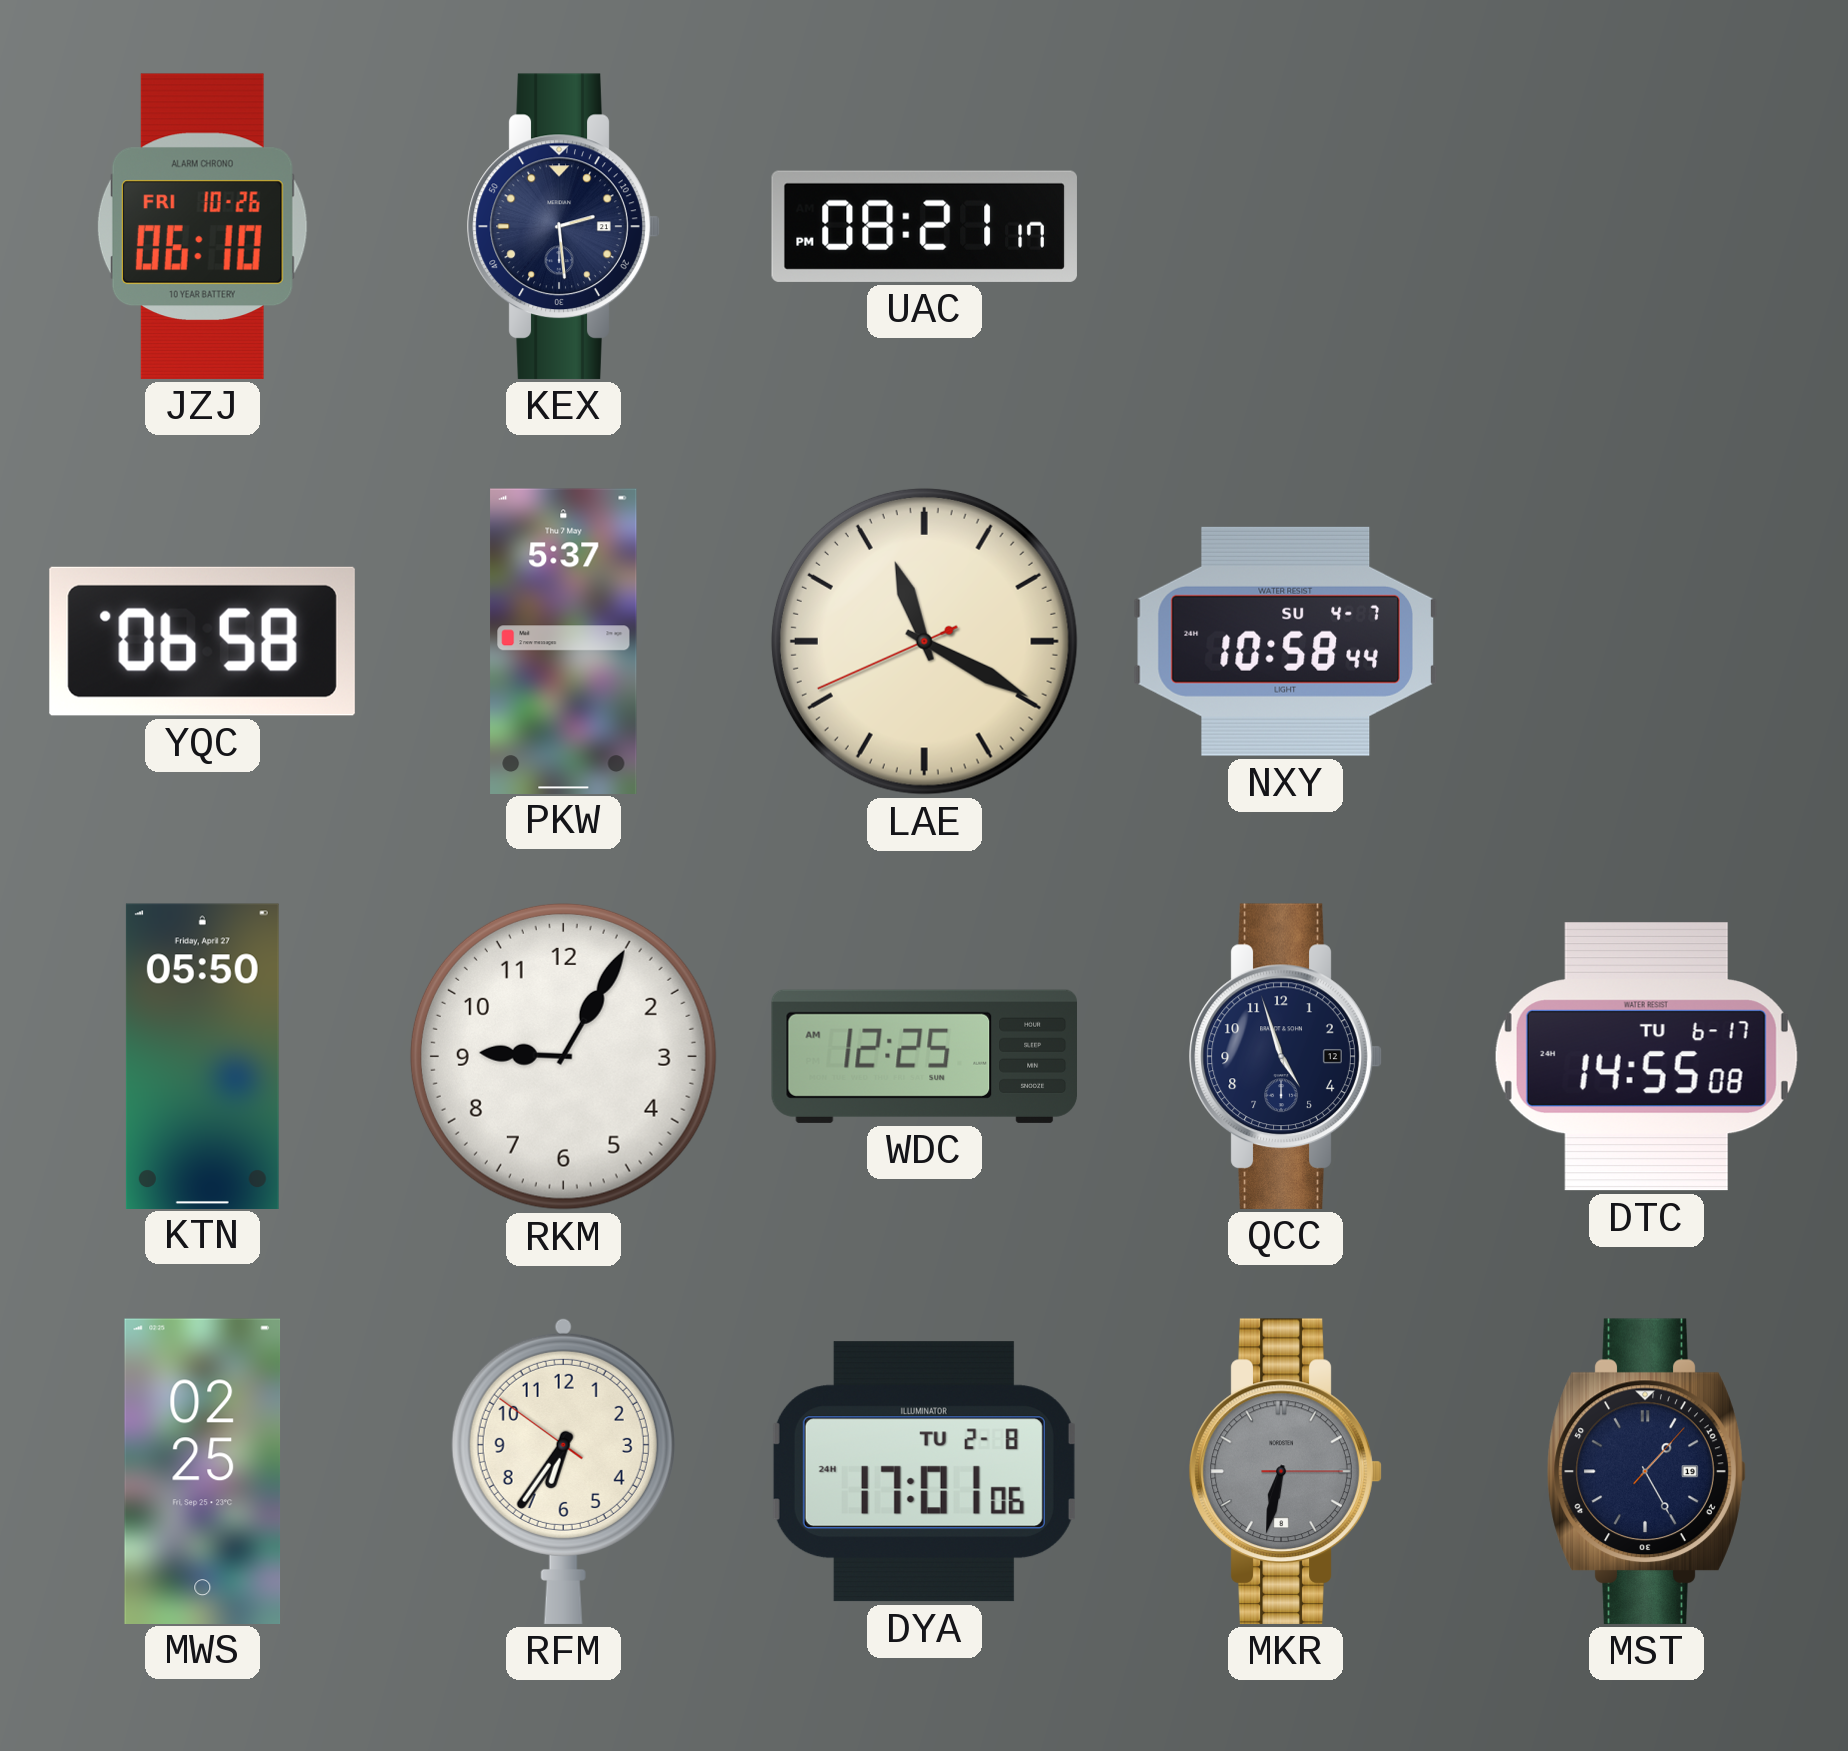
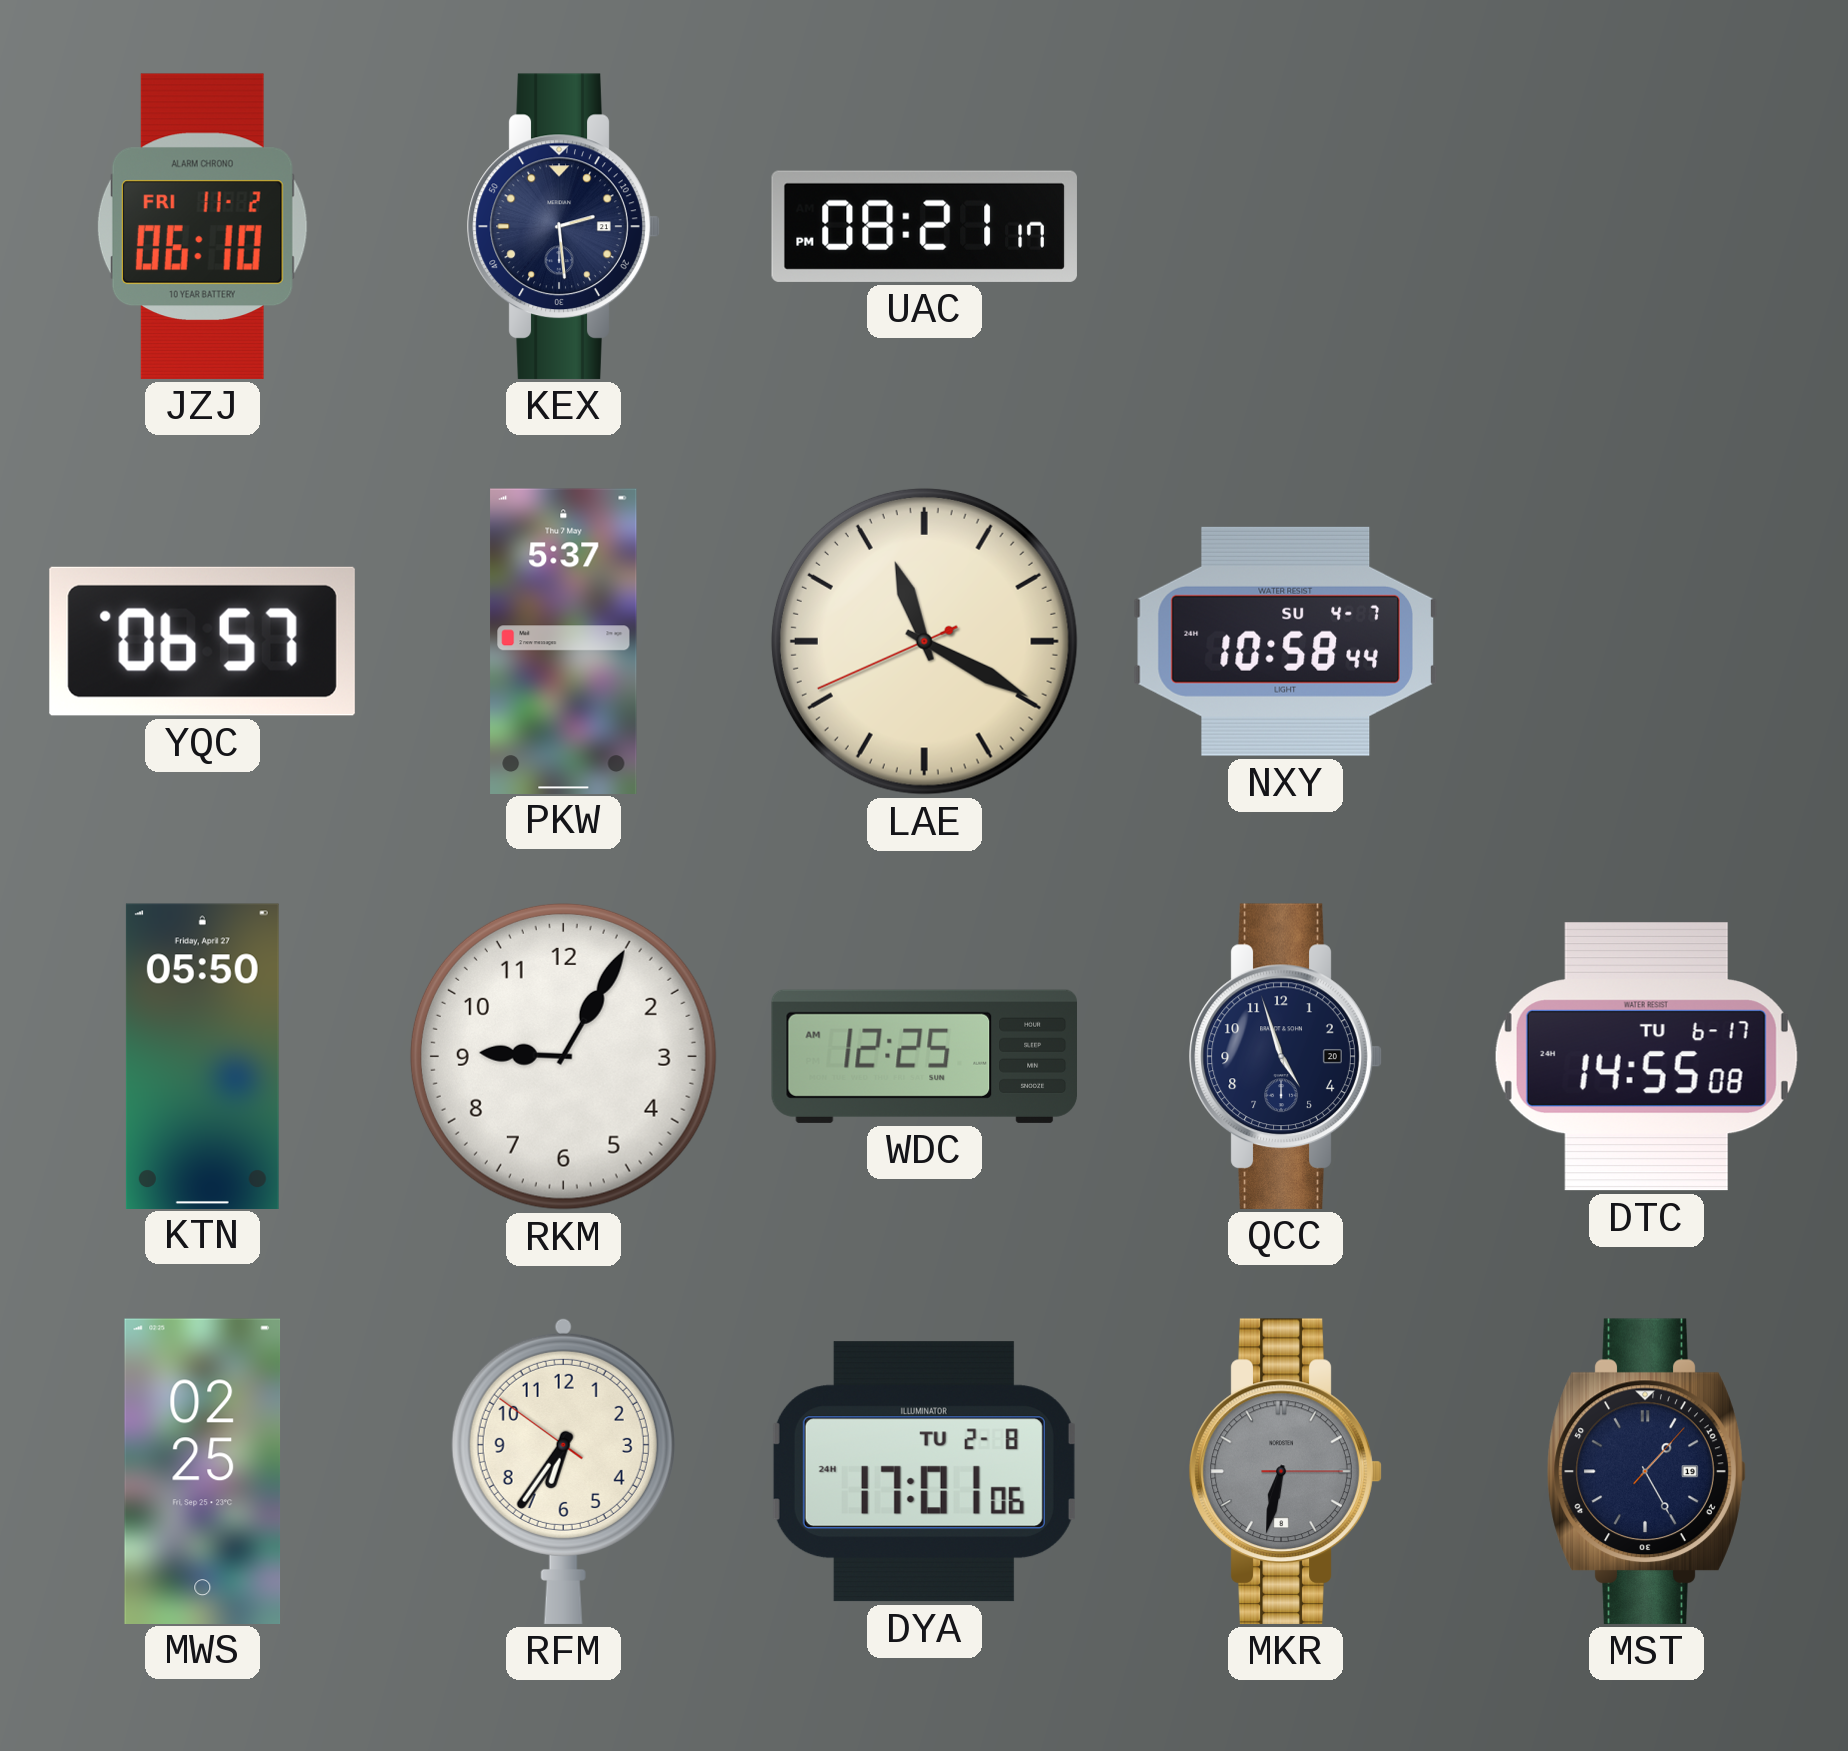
JZJ date: FRI 10-26 -> FRI 11-2 (202, 226)
YQC: 06:58 -> 06:57 (202, 641)
QCC date: 12 -> 20 (1285, 1056)
